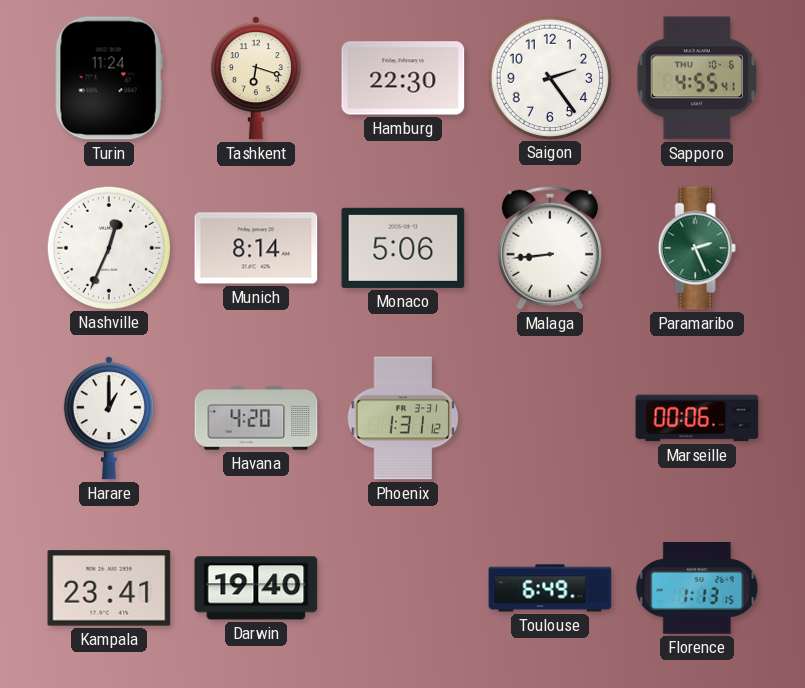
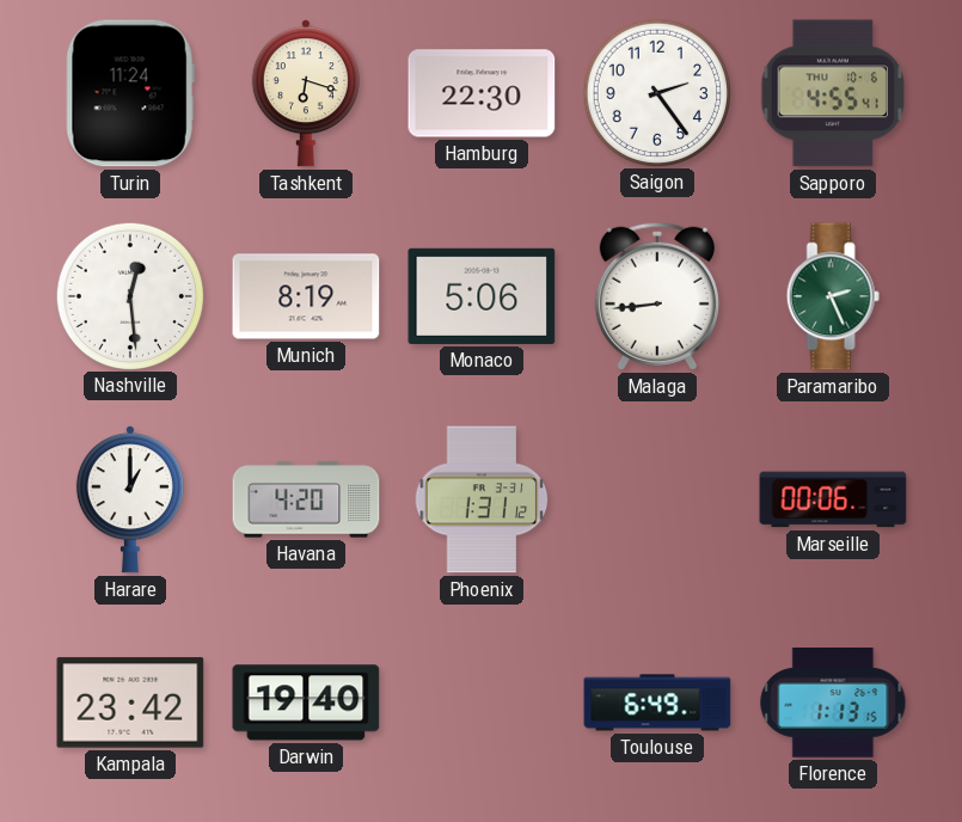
Nashville: 12:34 -> 12:29 (129, 295)
Munich: 8:14 -> 8:19 (306, 296)
Kampala: 23:41 -> 23:42 (130, 703)
